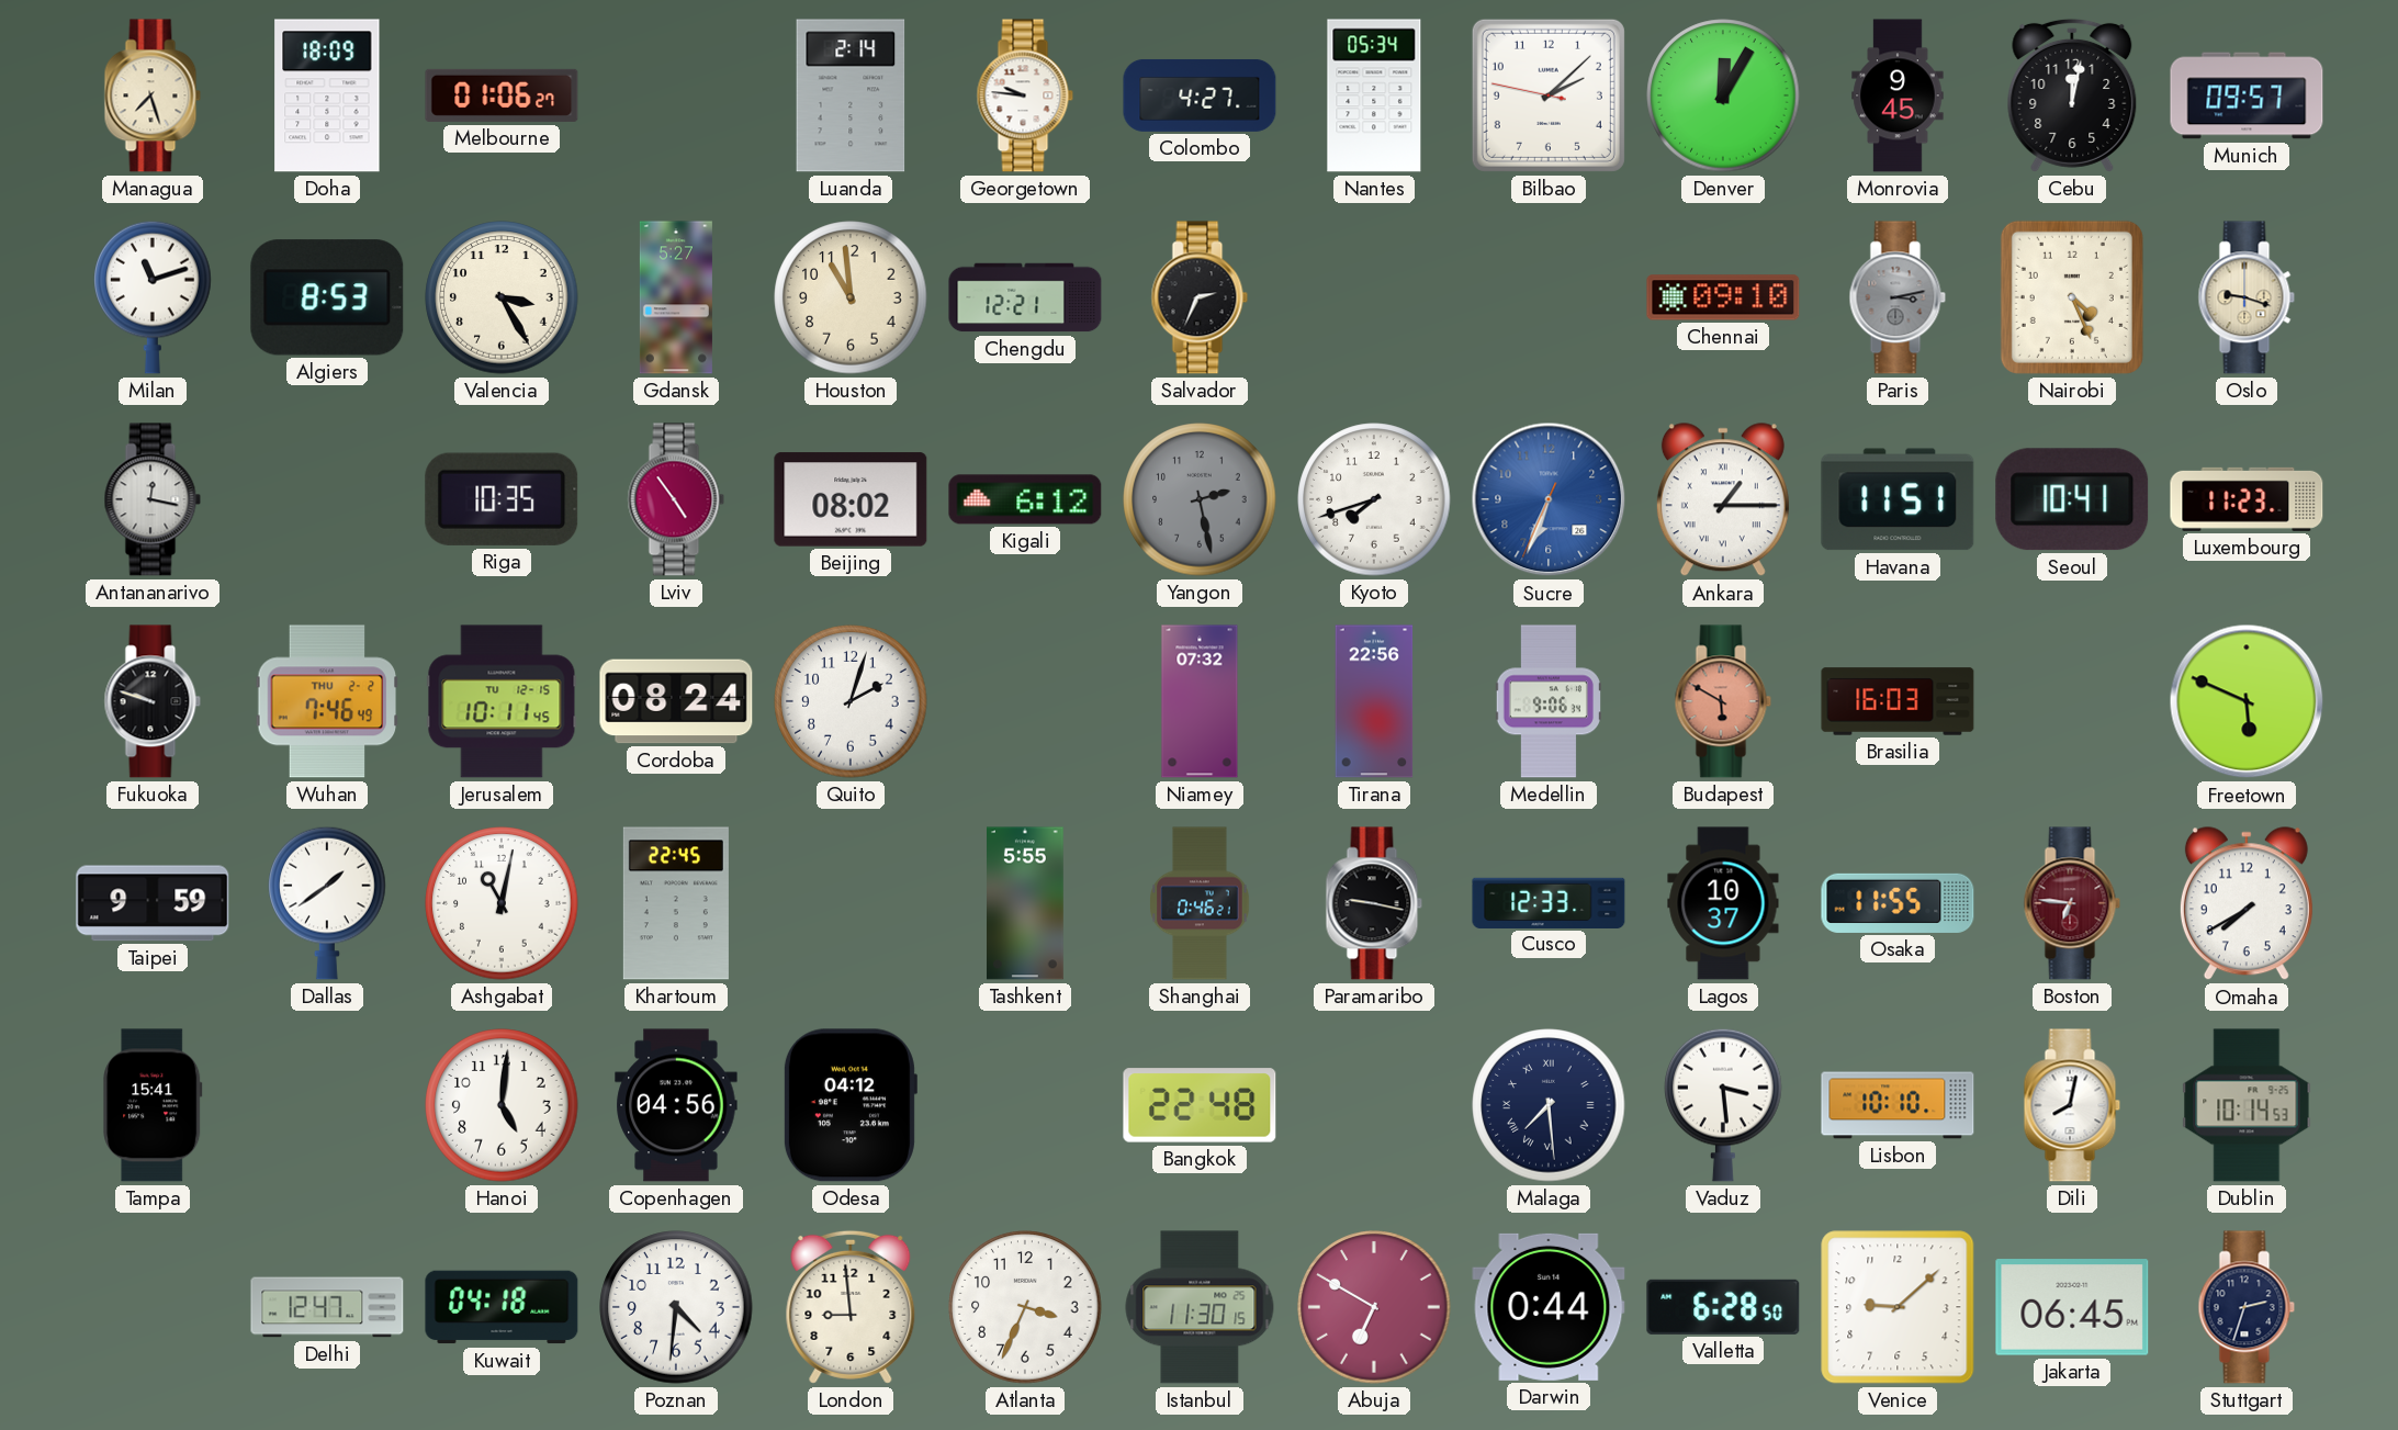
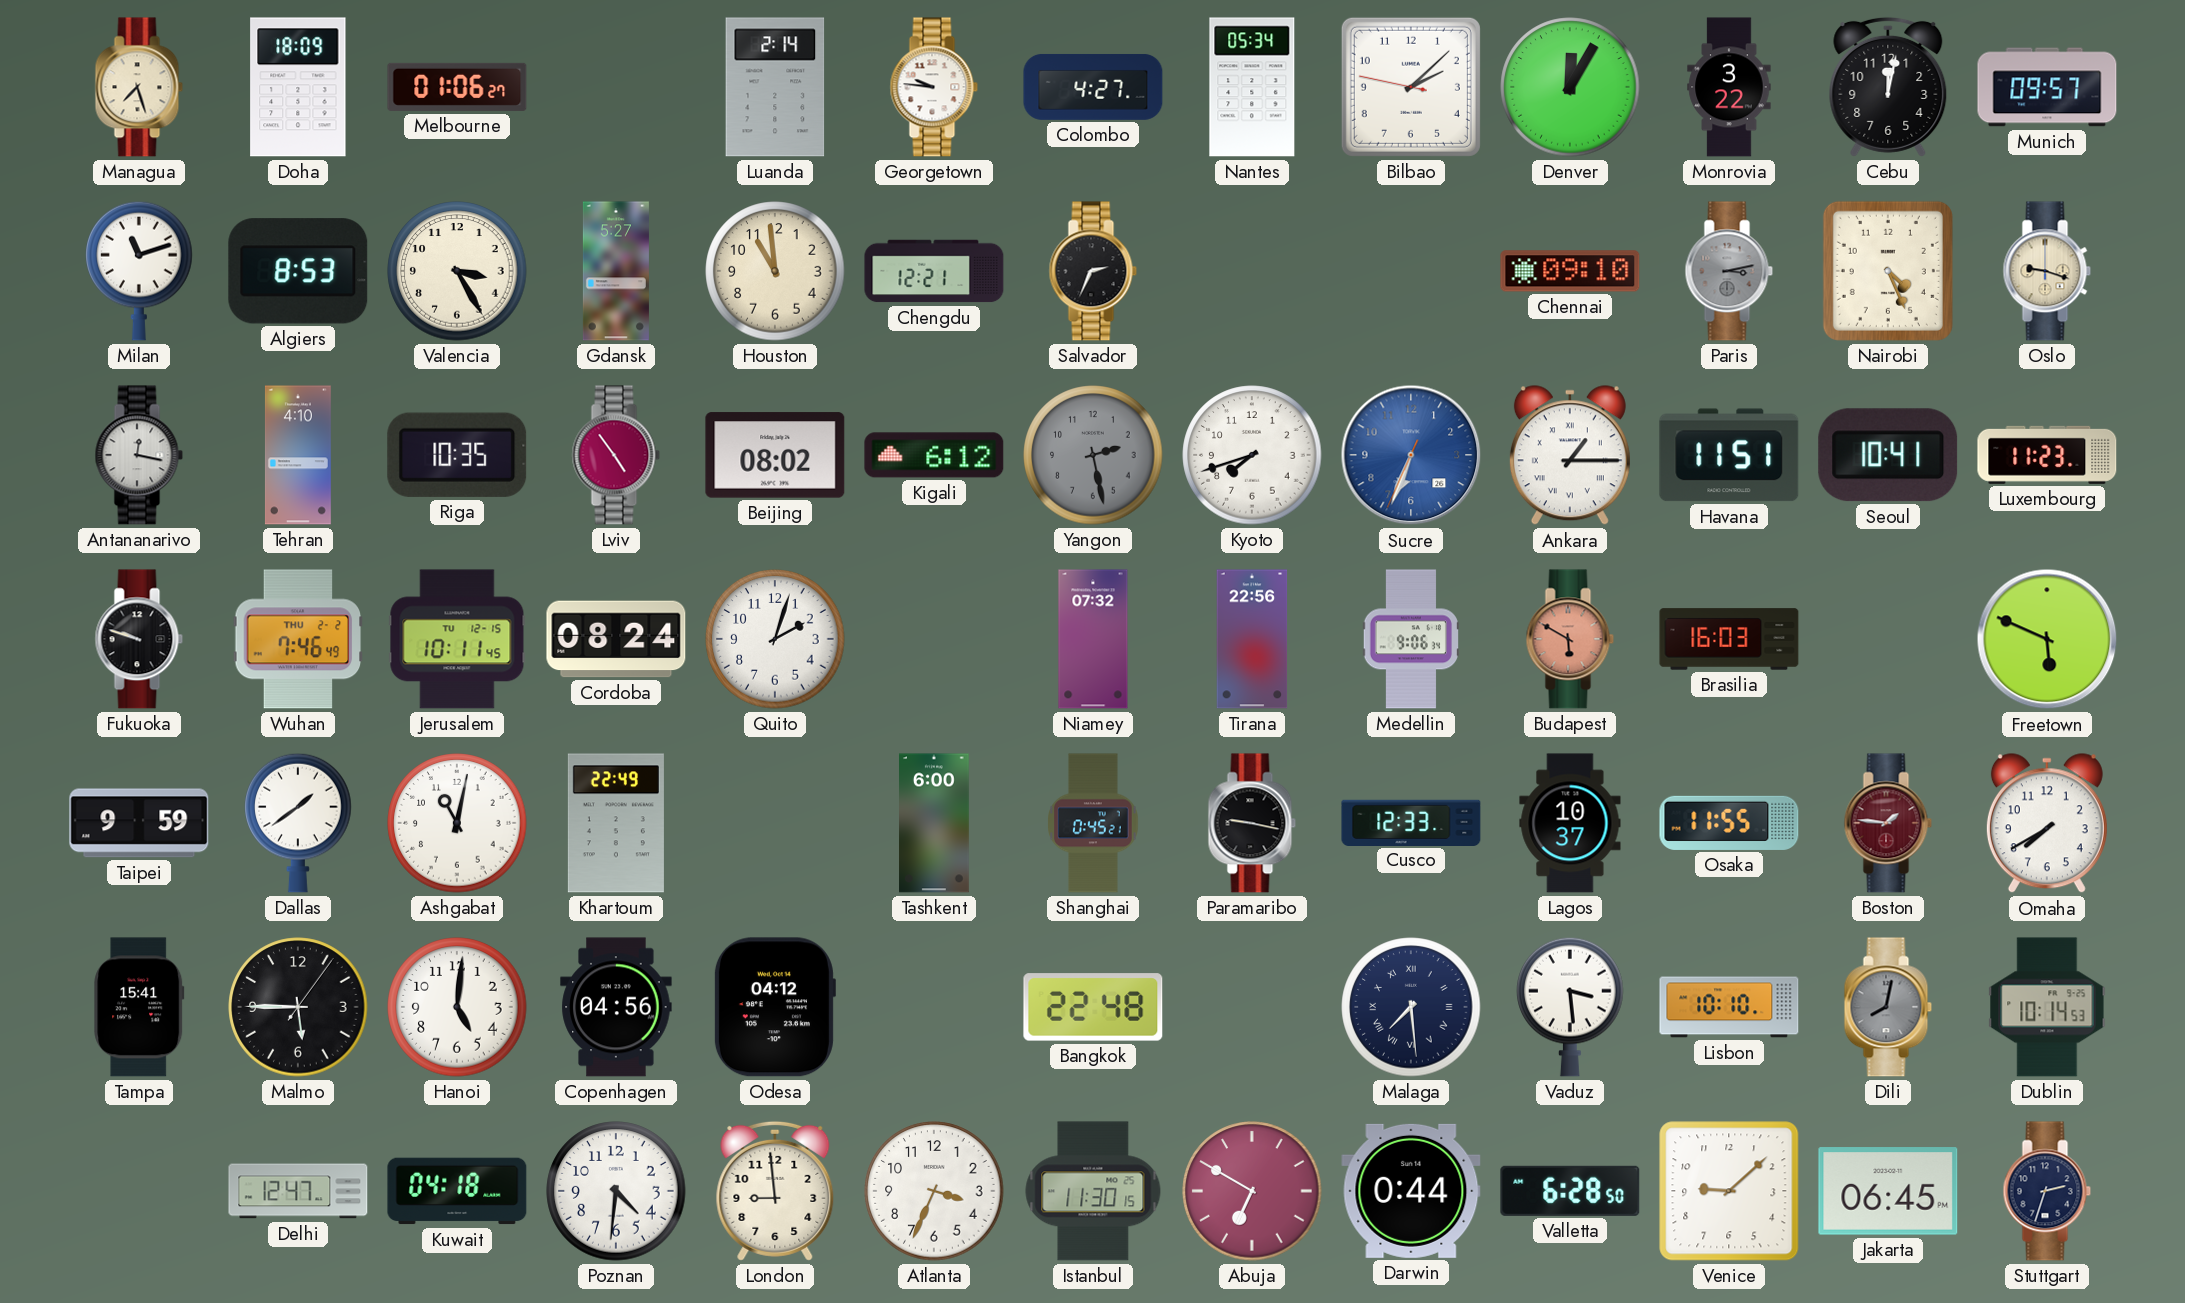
Monrovia: 9:45 -> 3:22 (1729, 87)
Tehran: none -> 4:10 (298, 455)
Khartoum: 22:45 -> 22:49 (616, 823)
Tashkent: 5:55 -> 6:00 (935, 823)
Shanghai: 0:46 -> 0:45 (1093, 823)
Boston: 6:46 -> 1:46 (1888, 823)
Malmo: none -> 5:45 (298, 1007)
Dili dial: white -> grey (1888, 1007)
